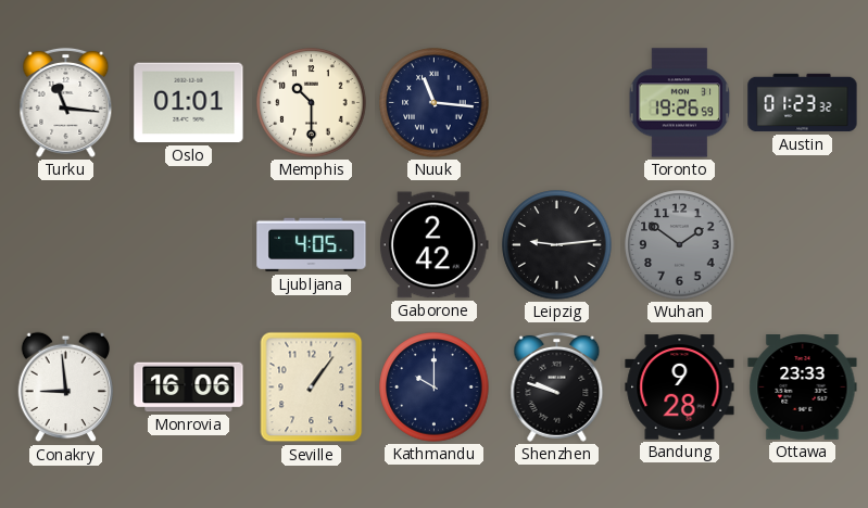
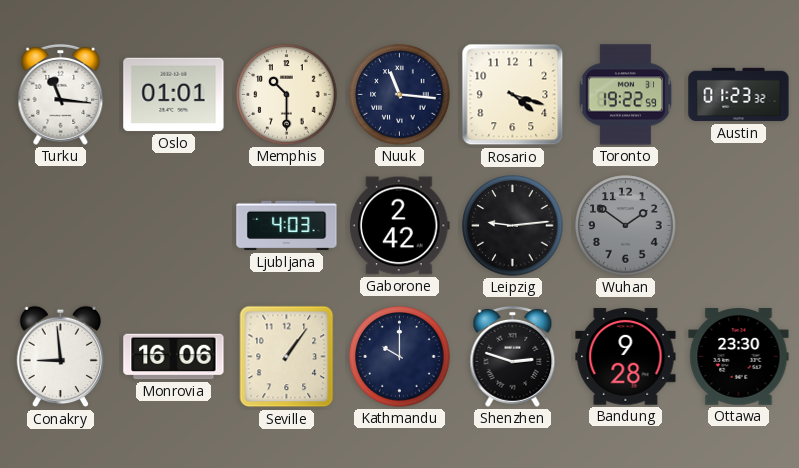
Rosario: none -> 4:18 (513, 95)
Toronto: 19:26 -> 19:22 (626, 95)
Ljubljana: 4:05 -> 4:03 (287, 226)
Shenzhen: 9:48 -> 2:48 (513, 356)
Ottawa: 23:33 -> 23:30 (739, 357)
